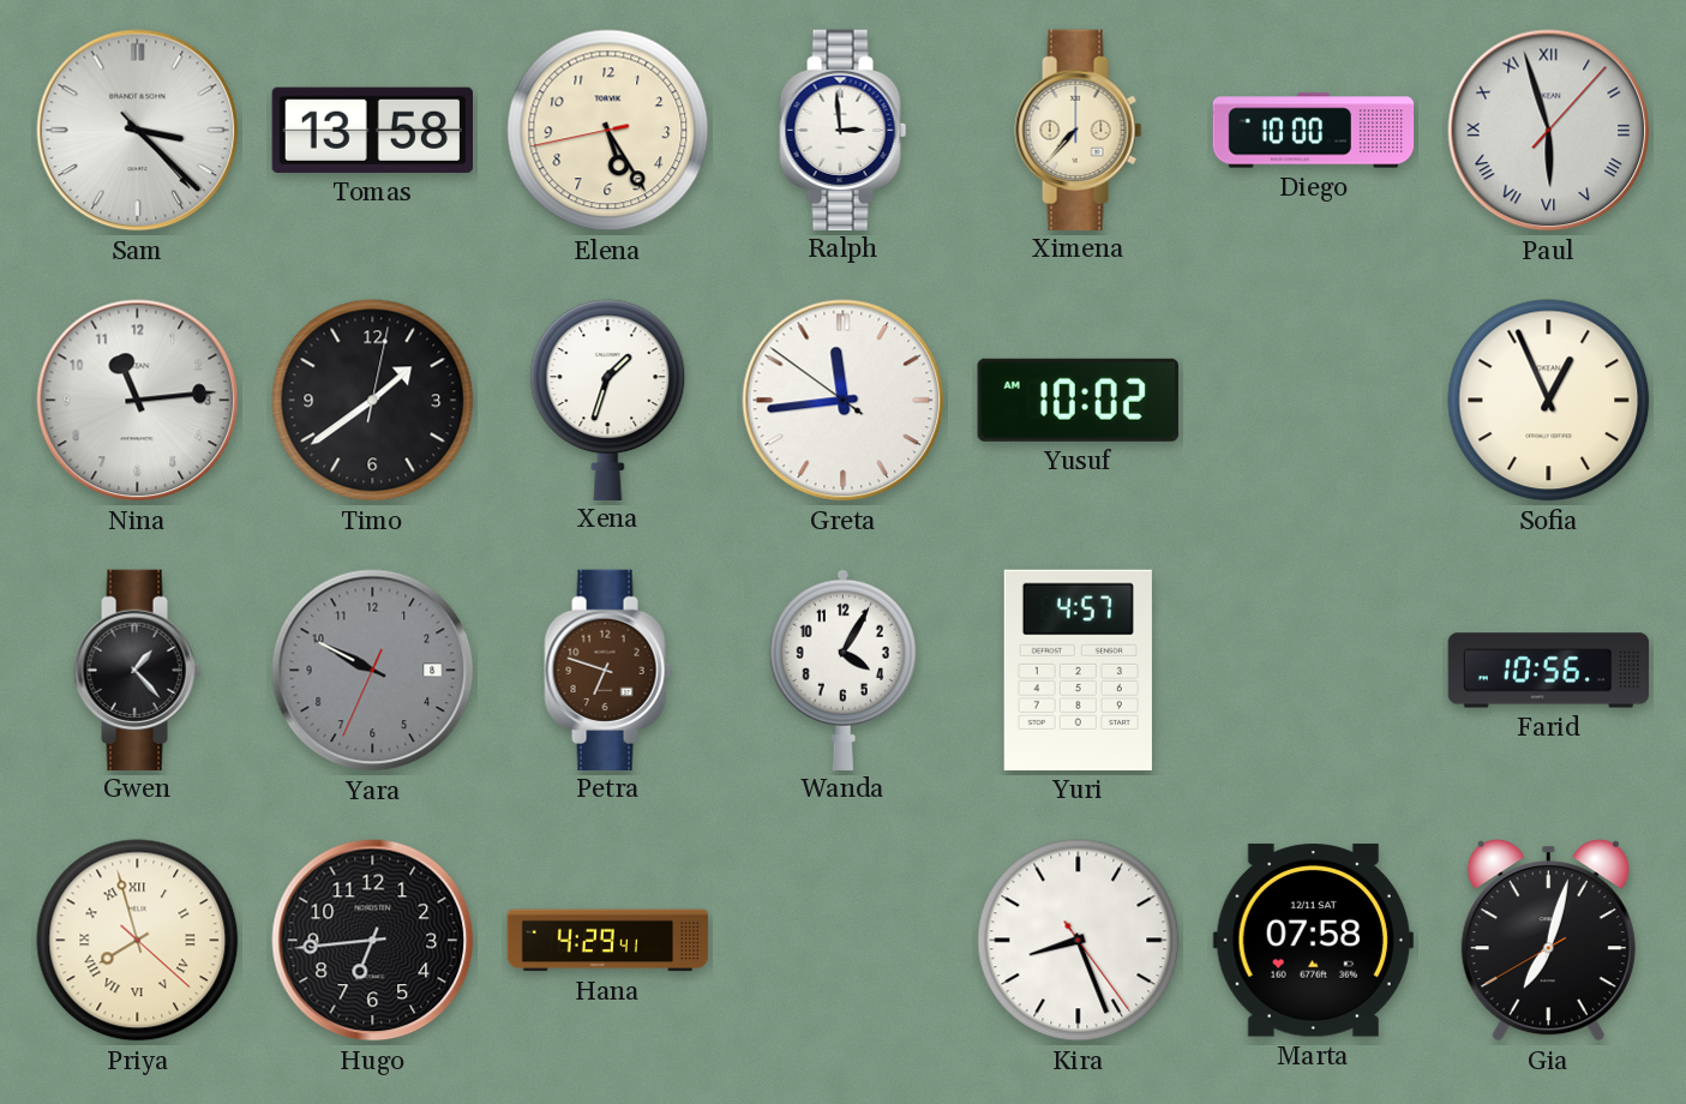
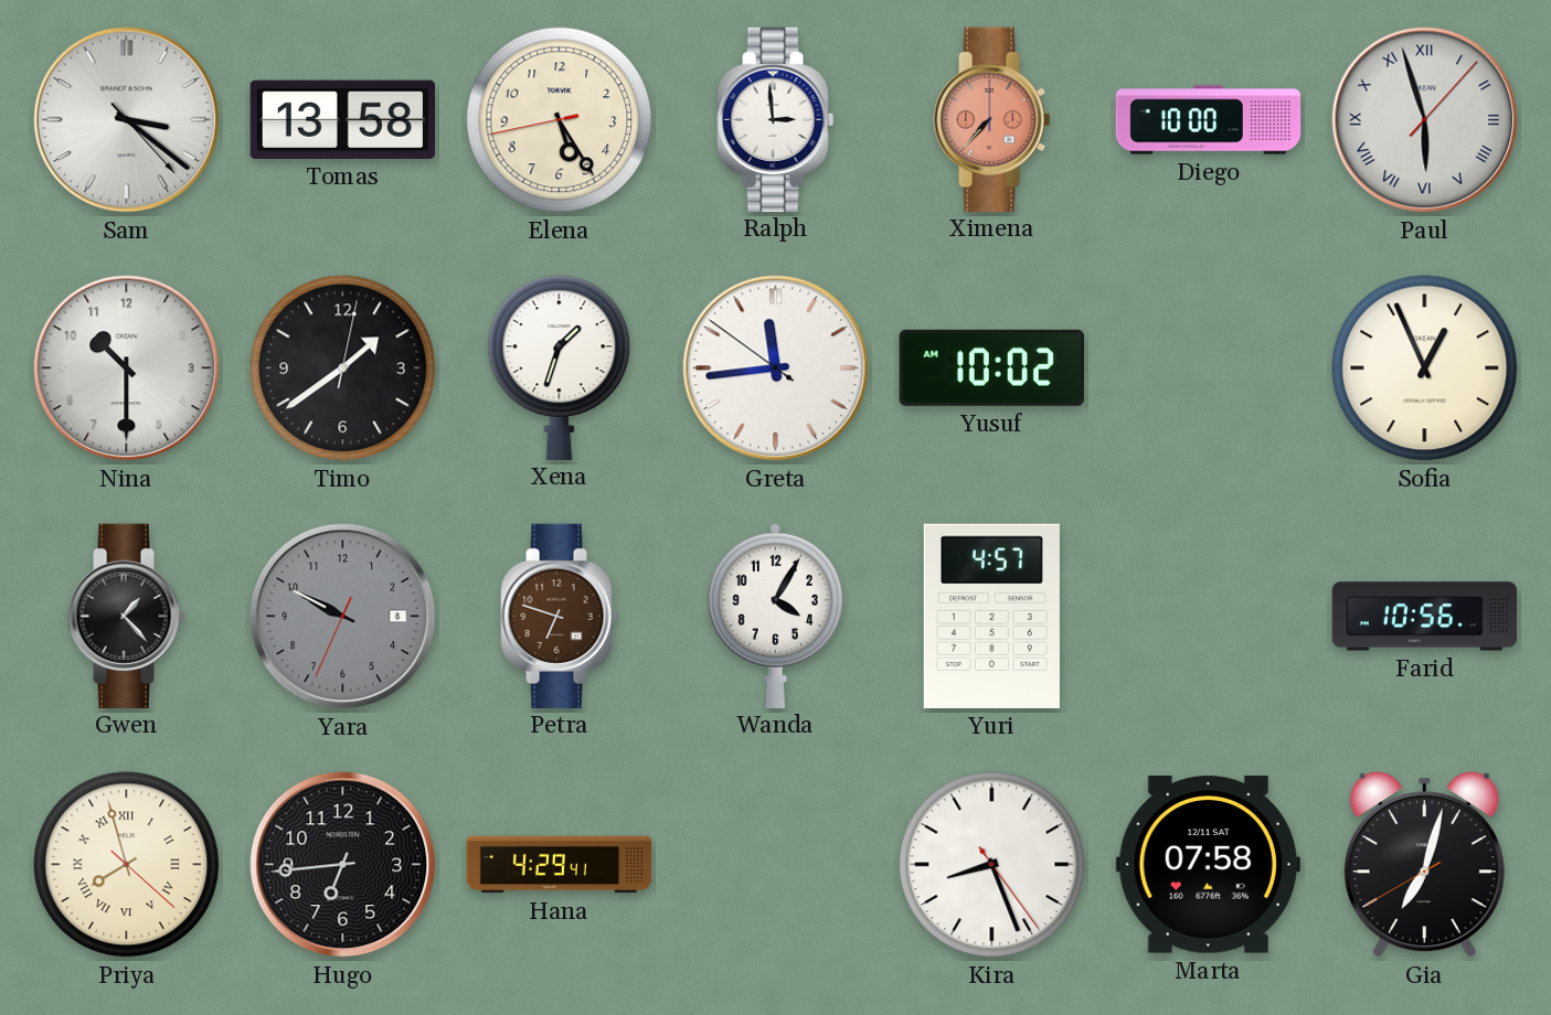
Sam: 3:22 -> 3:21 (127, 120)
Ximena dial: cream -> salmon (992, 119)
Nina: 11:14 -> 10:30 (127, 368)
